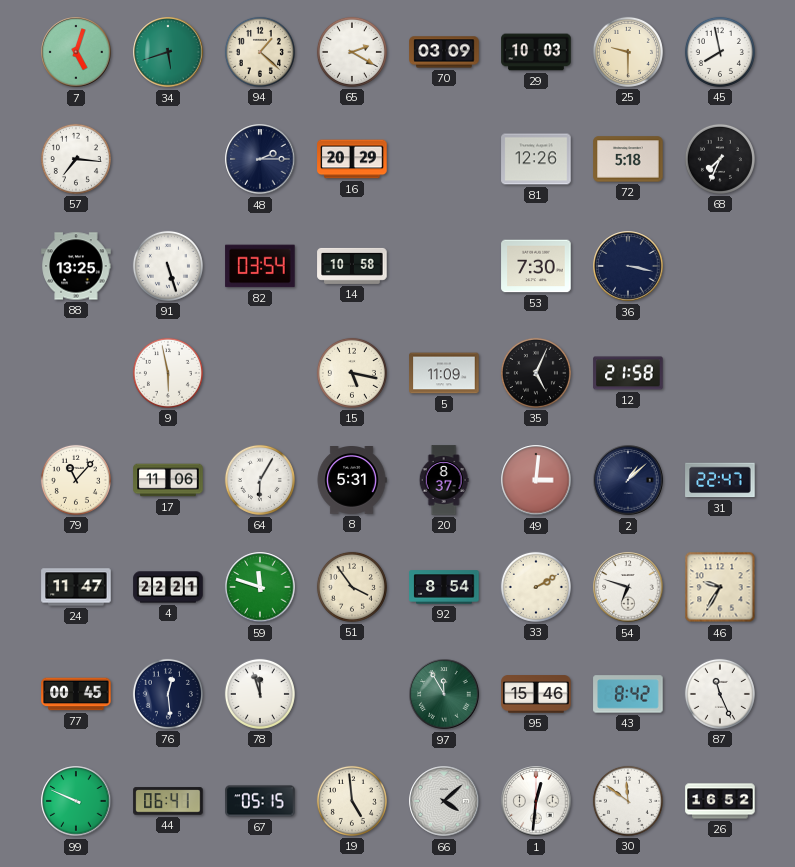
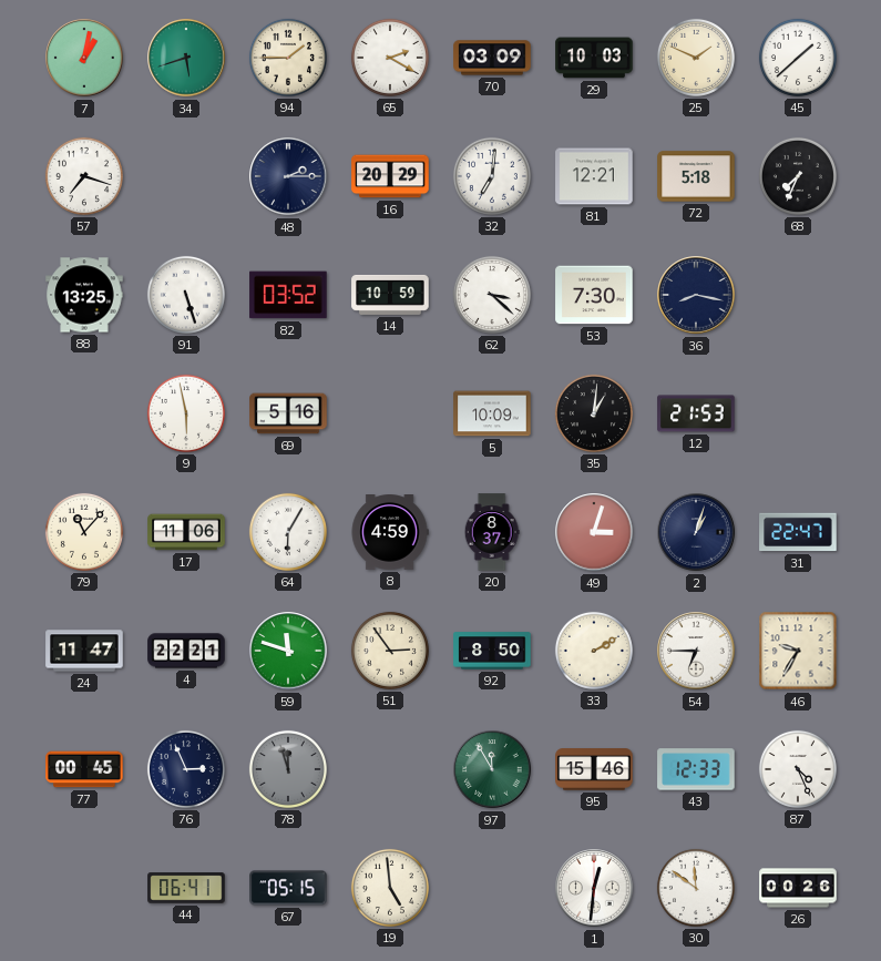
7: 5:03 -> 1:02 (84, 58)
94: 1:22 -> 1:45 (288, 58)
25: 9:30 -> 1:49 (696, 58)
45: 7:58 -> 1:38 (798, 58)
57: 7:16 -> 7:18 (84, 176)
32: none -> 7:01 (492, 176)
81: 12:26 -> 12:21 (594, 176)
82: 03:54 -> 03:52 (288, 295)
14: 10:58 -> 10:59 (390, 295)
62: none -> 3:22 (492, 295)
36: 3:17 -> 8:17 (696, 295)
69: none -> 5:16 (288, 413)
15: 5:17 -> none (352, 373)
5: 11:09 -> 10:09 (492, 413)
35: 5:04 -> 1:01 (594, 413)
12: 21:58 -> 21:53 (696, 413)
8: 5:31 -> 4:59 (390, 532)
49: 3:01 -> 3:03 (594, 532)
2: 1:08 -> 1:03 (696, 532)
51: 3:54 -> 2:54 (390, 651)
92: 8:54 -> 8:50 (492, 651)
54: 6:48 -> 6:45 (696, 651)
76: 12:29 -> 2:56 (186, 769)
78 dial: white -> grey (288, 769)
43: 8:42 -> 12:33 (696, 769)
87: 11:26 -> 4:26 (798, 769)
99: 9:49 -> none (76, 801)
66: 4:08 -> none (444, 801)
26: 16:52 -> 00:26 (798, 888)
